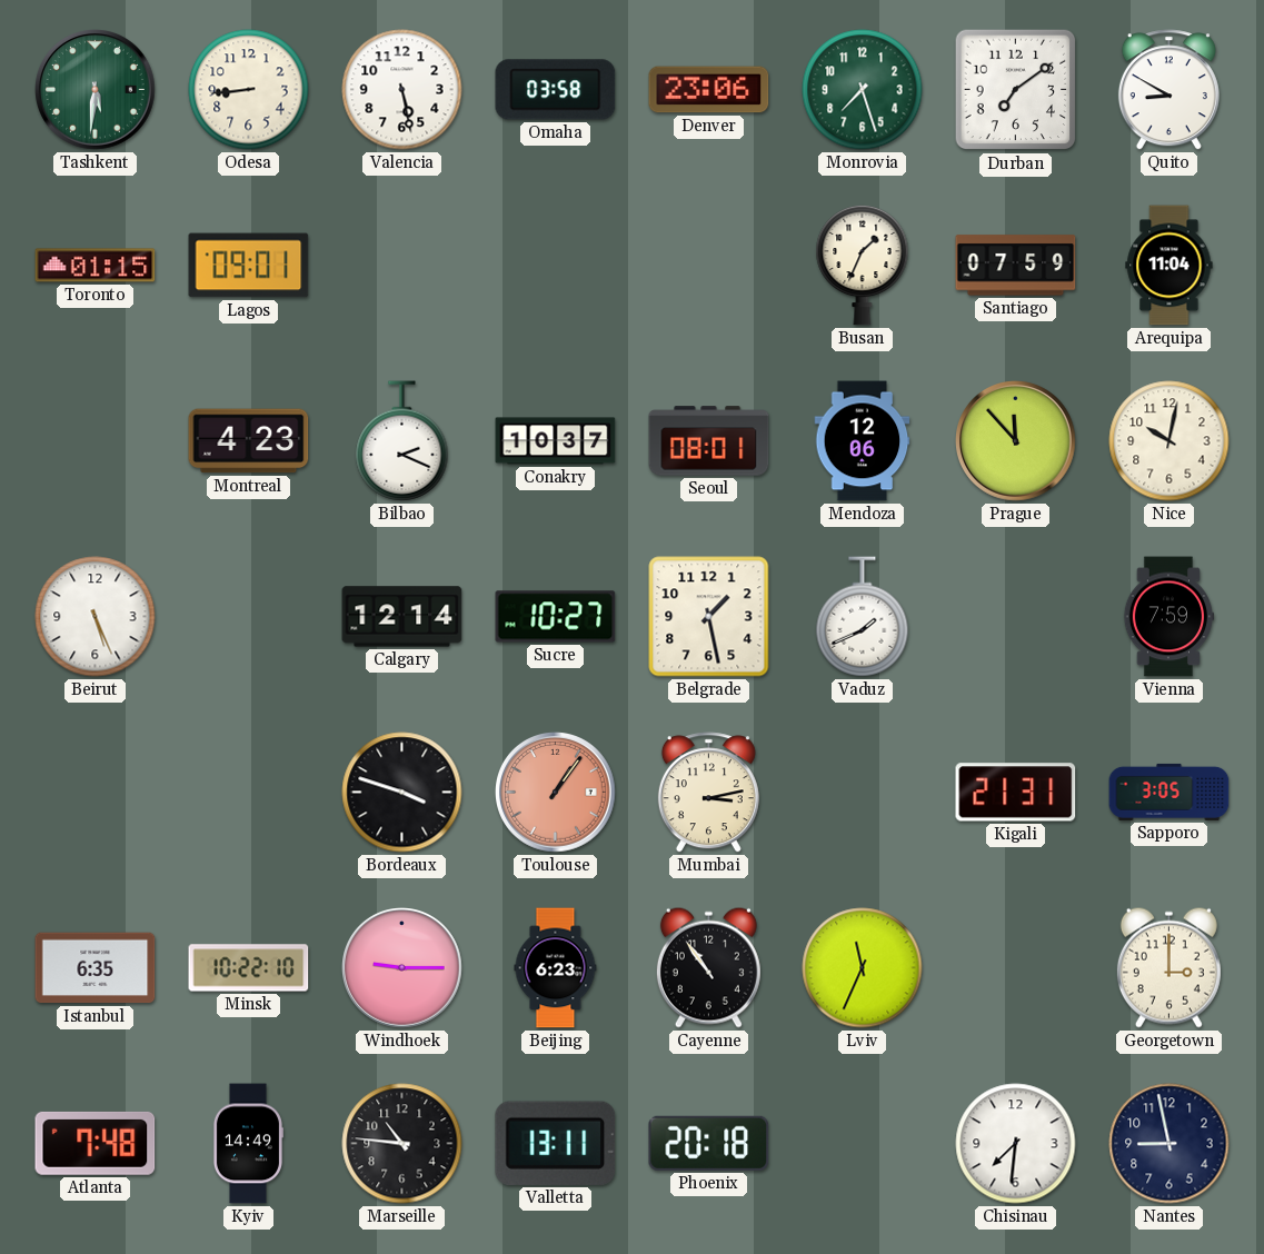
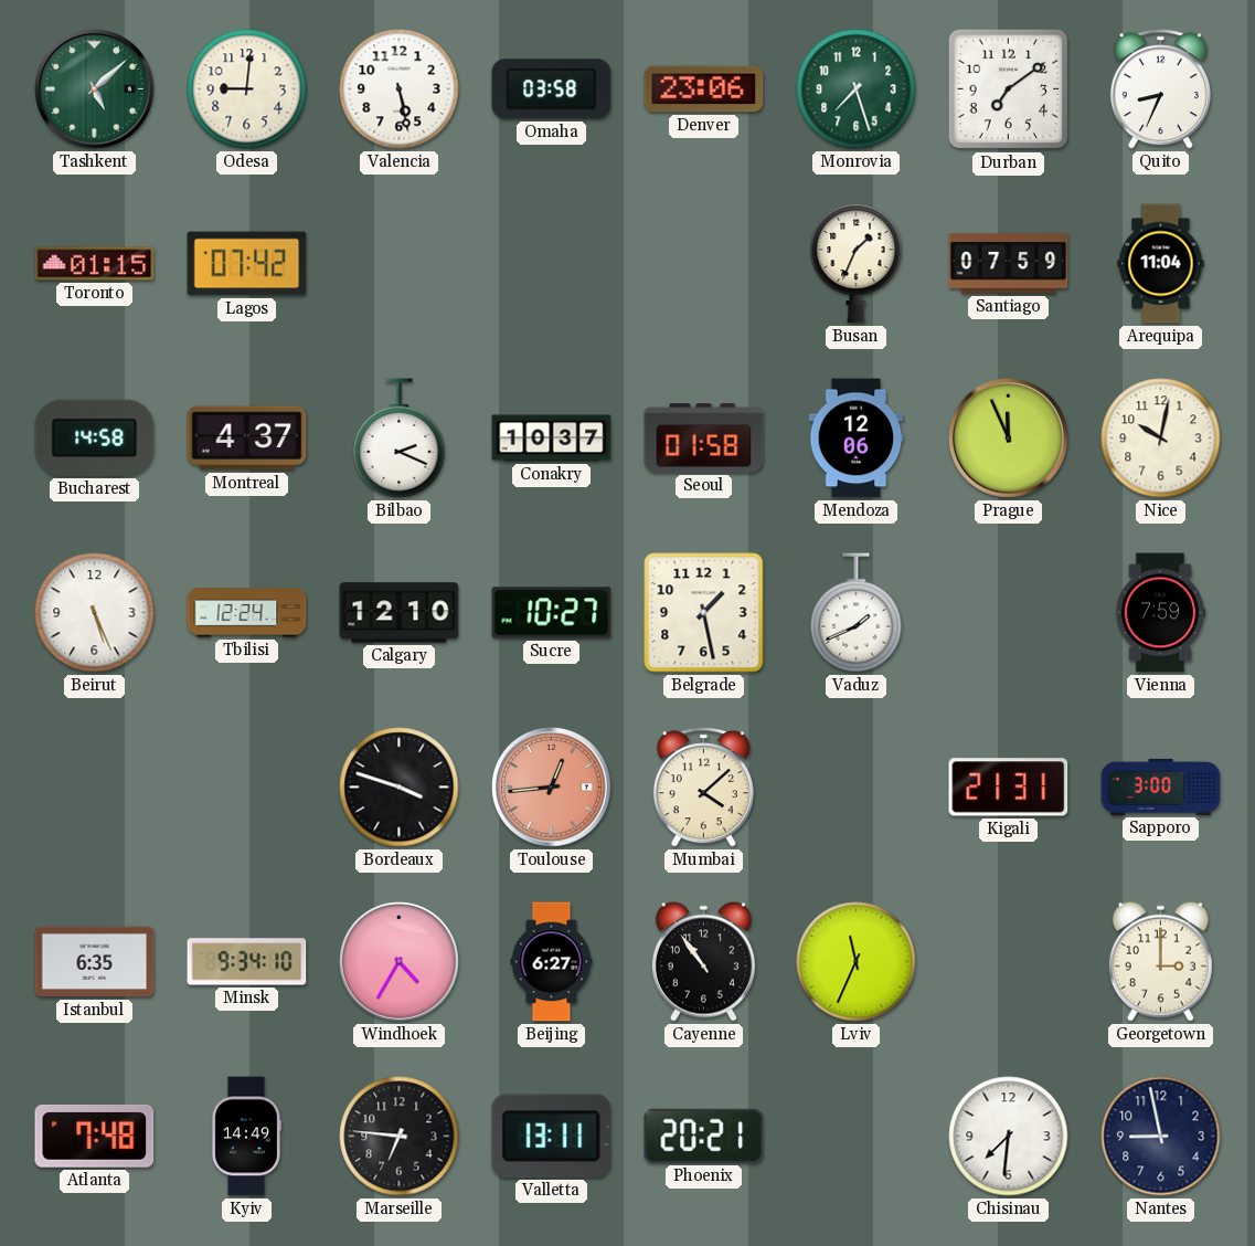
Tashkent: 5:31 -> 5:08 (95, 89)
Odesa: 8:44 -> 9:01 (247, 89)
Quito: 8:50 -> 8:34 (1160, 89)
Lagos: 09:01 -> 07:42 (247, 264)
Bucharest: none -> 14:58 (95, 437)
Montreal: 4:23 -> 4:37 (247, 439)
Seoul: 08:01 -> 01:58 (704, 439)
Prague: 11:53 -> 11:56 (1009, 439)
Tbilisi: none -> 12:24 (247, 613)
Calgary: 12:14 -> 12:10 (400, 613)
Toulouse: 1:06 -> 12:44 (552, 788)
Mumbai: 3:13 -> 4:08 (703, 788)
Sapporo: 3:05 -> 3:00 (1161, 786)
Minsk: 10:22 -> 9:34 (247, 962)
Windhoek: 9:15 -> 4:35 (400, 962)
Beijing: 6:23 -> 6:27 (552, 962)
Marseille: 10:46 -> 6:46 (400, 1137)
Phoenix: 20:18 -> 20:21 (704, 1136)
